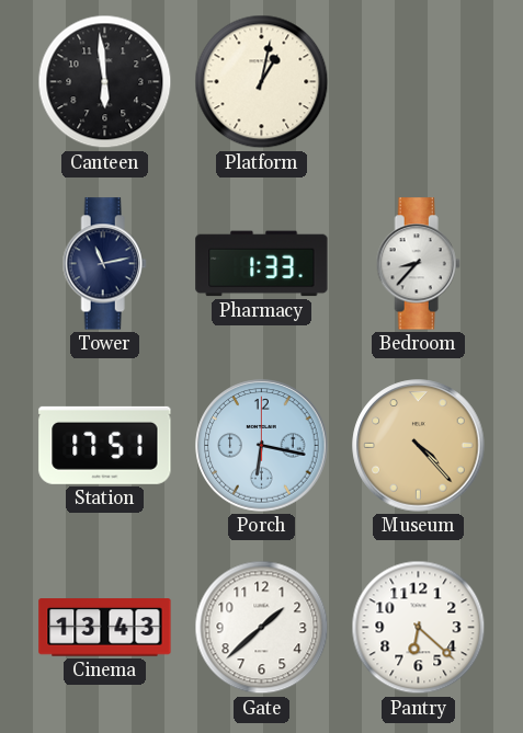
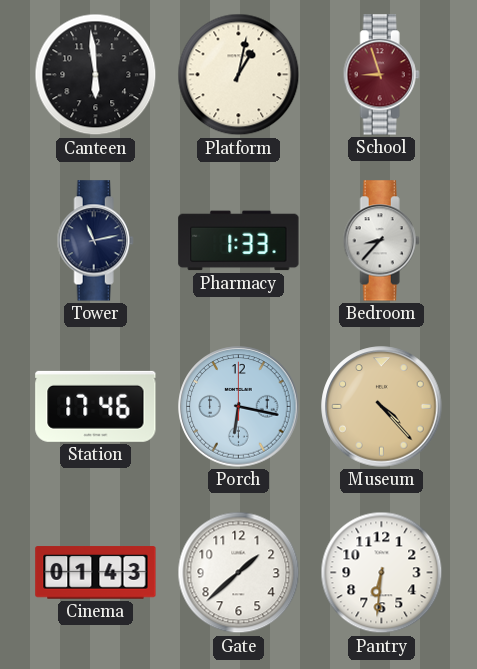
School: none -> 8:57 (381, 75)
Station: 17:51 -> 17:46 (96, 406)
Cinema: 13:43 -> 01:43 (96, 573)
Pantry: 6:22 -> 6:31 (382, 573)
